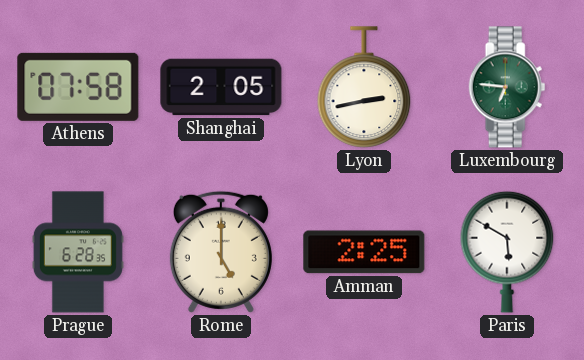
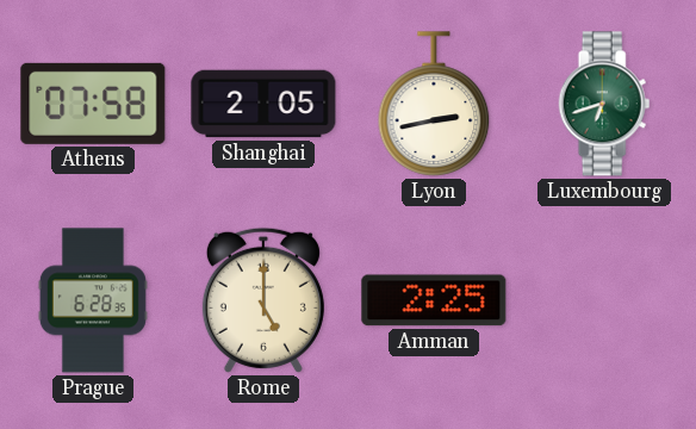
Luxembourg: 6:46 -> 6:42 (604, 104)
Paris: 5:50 -> none (507, 252)
